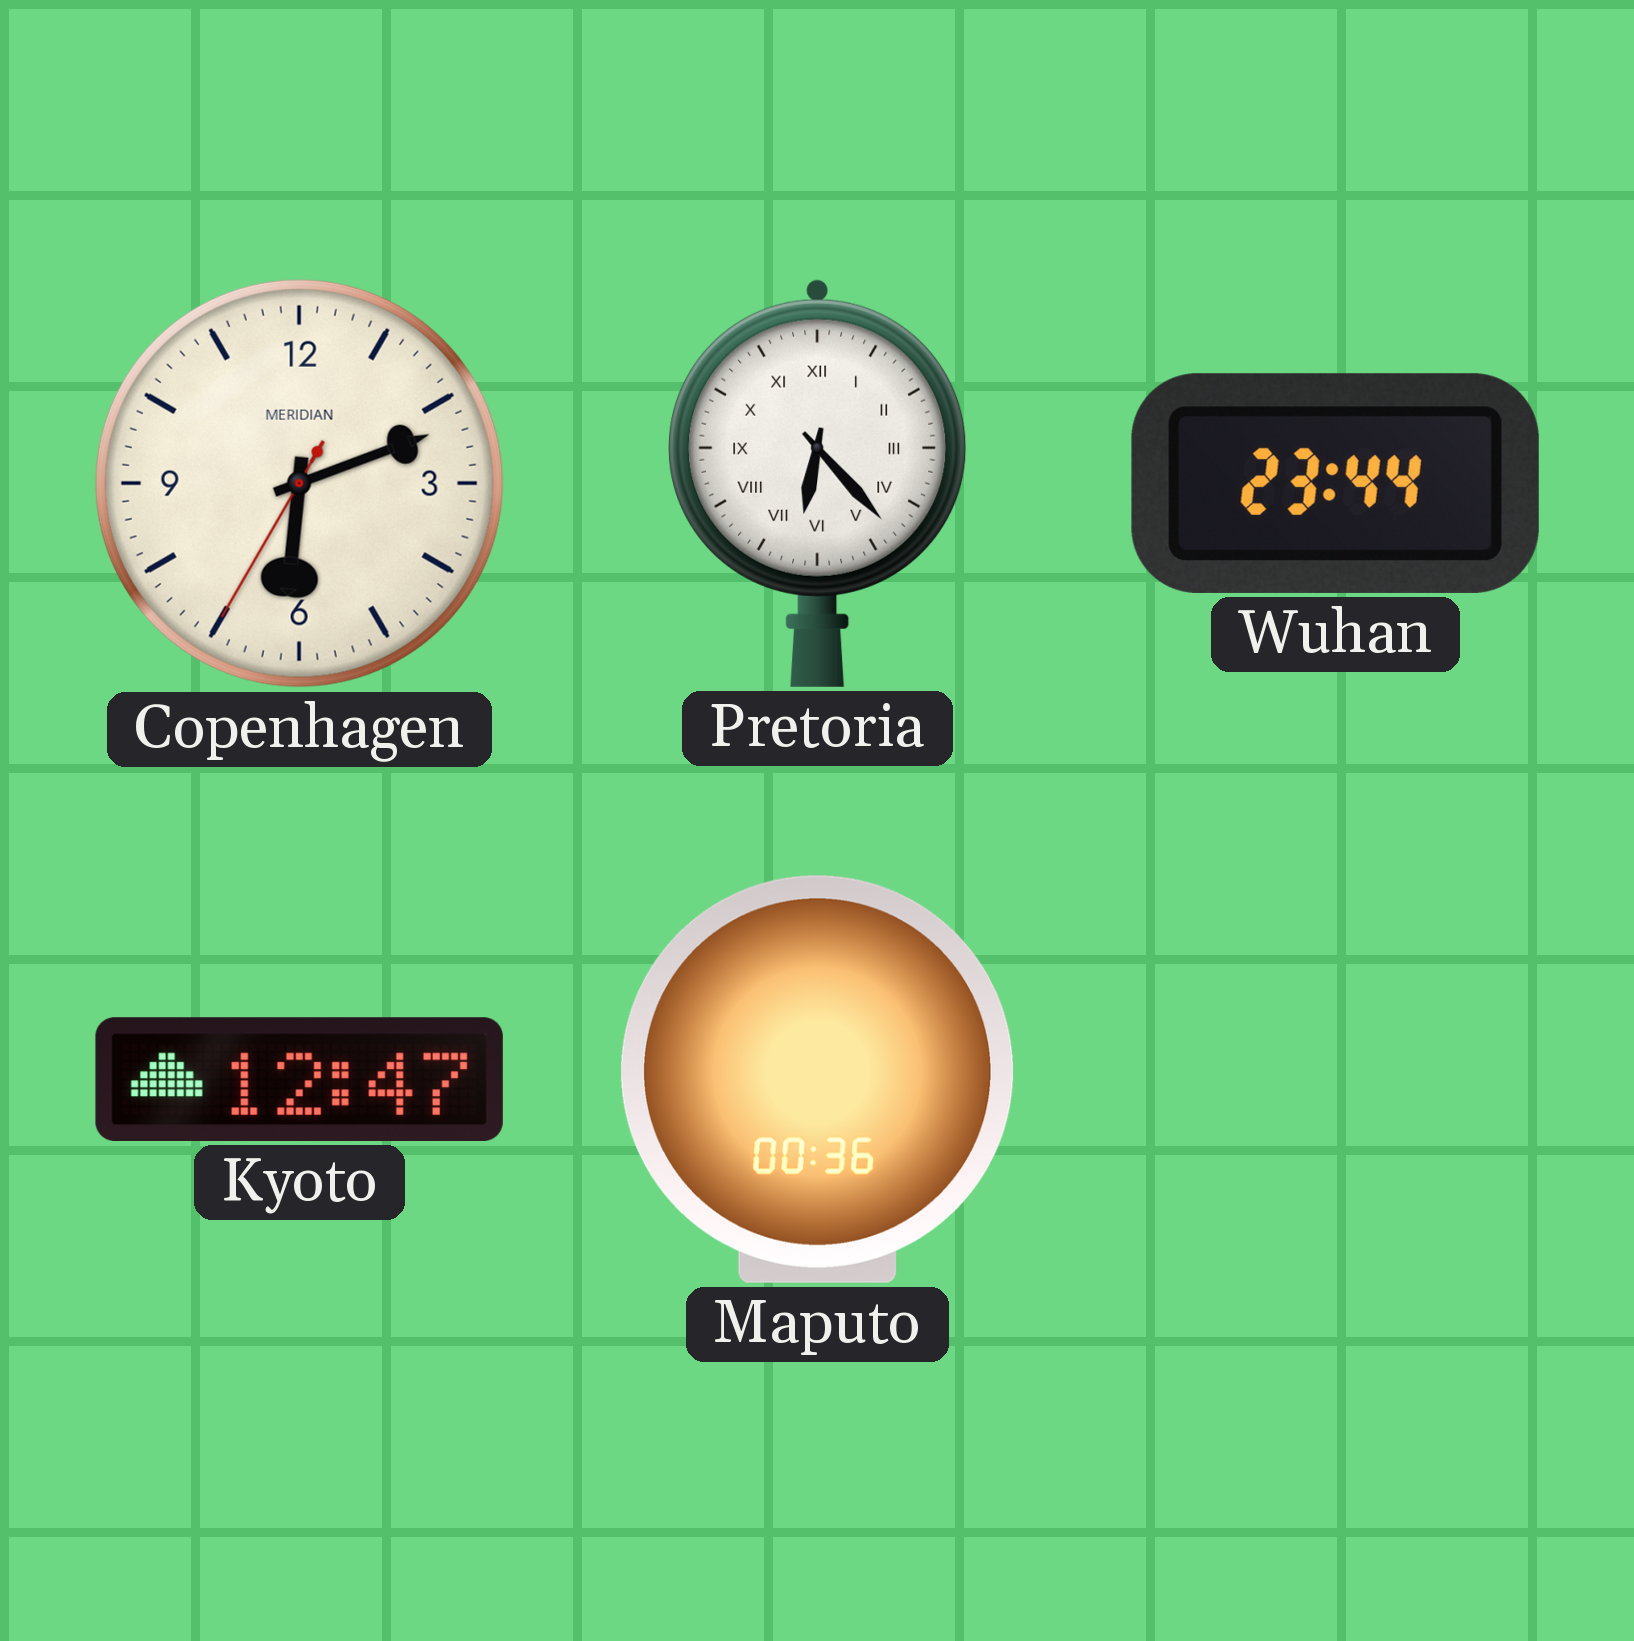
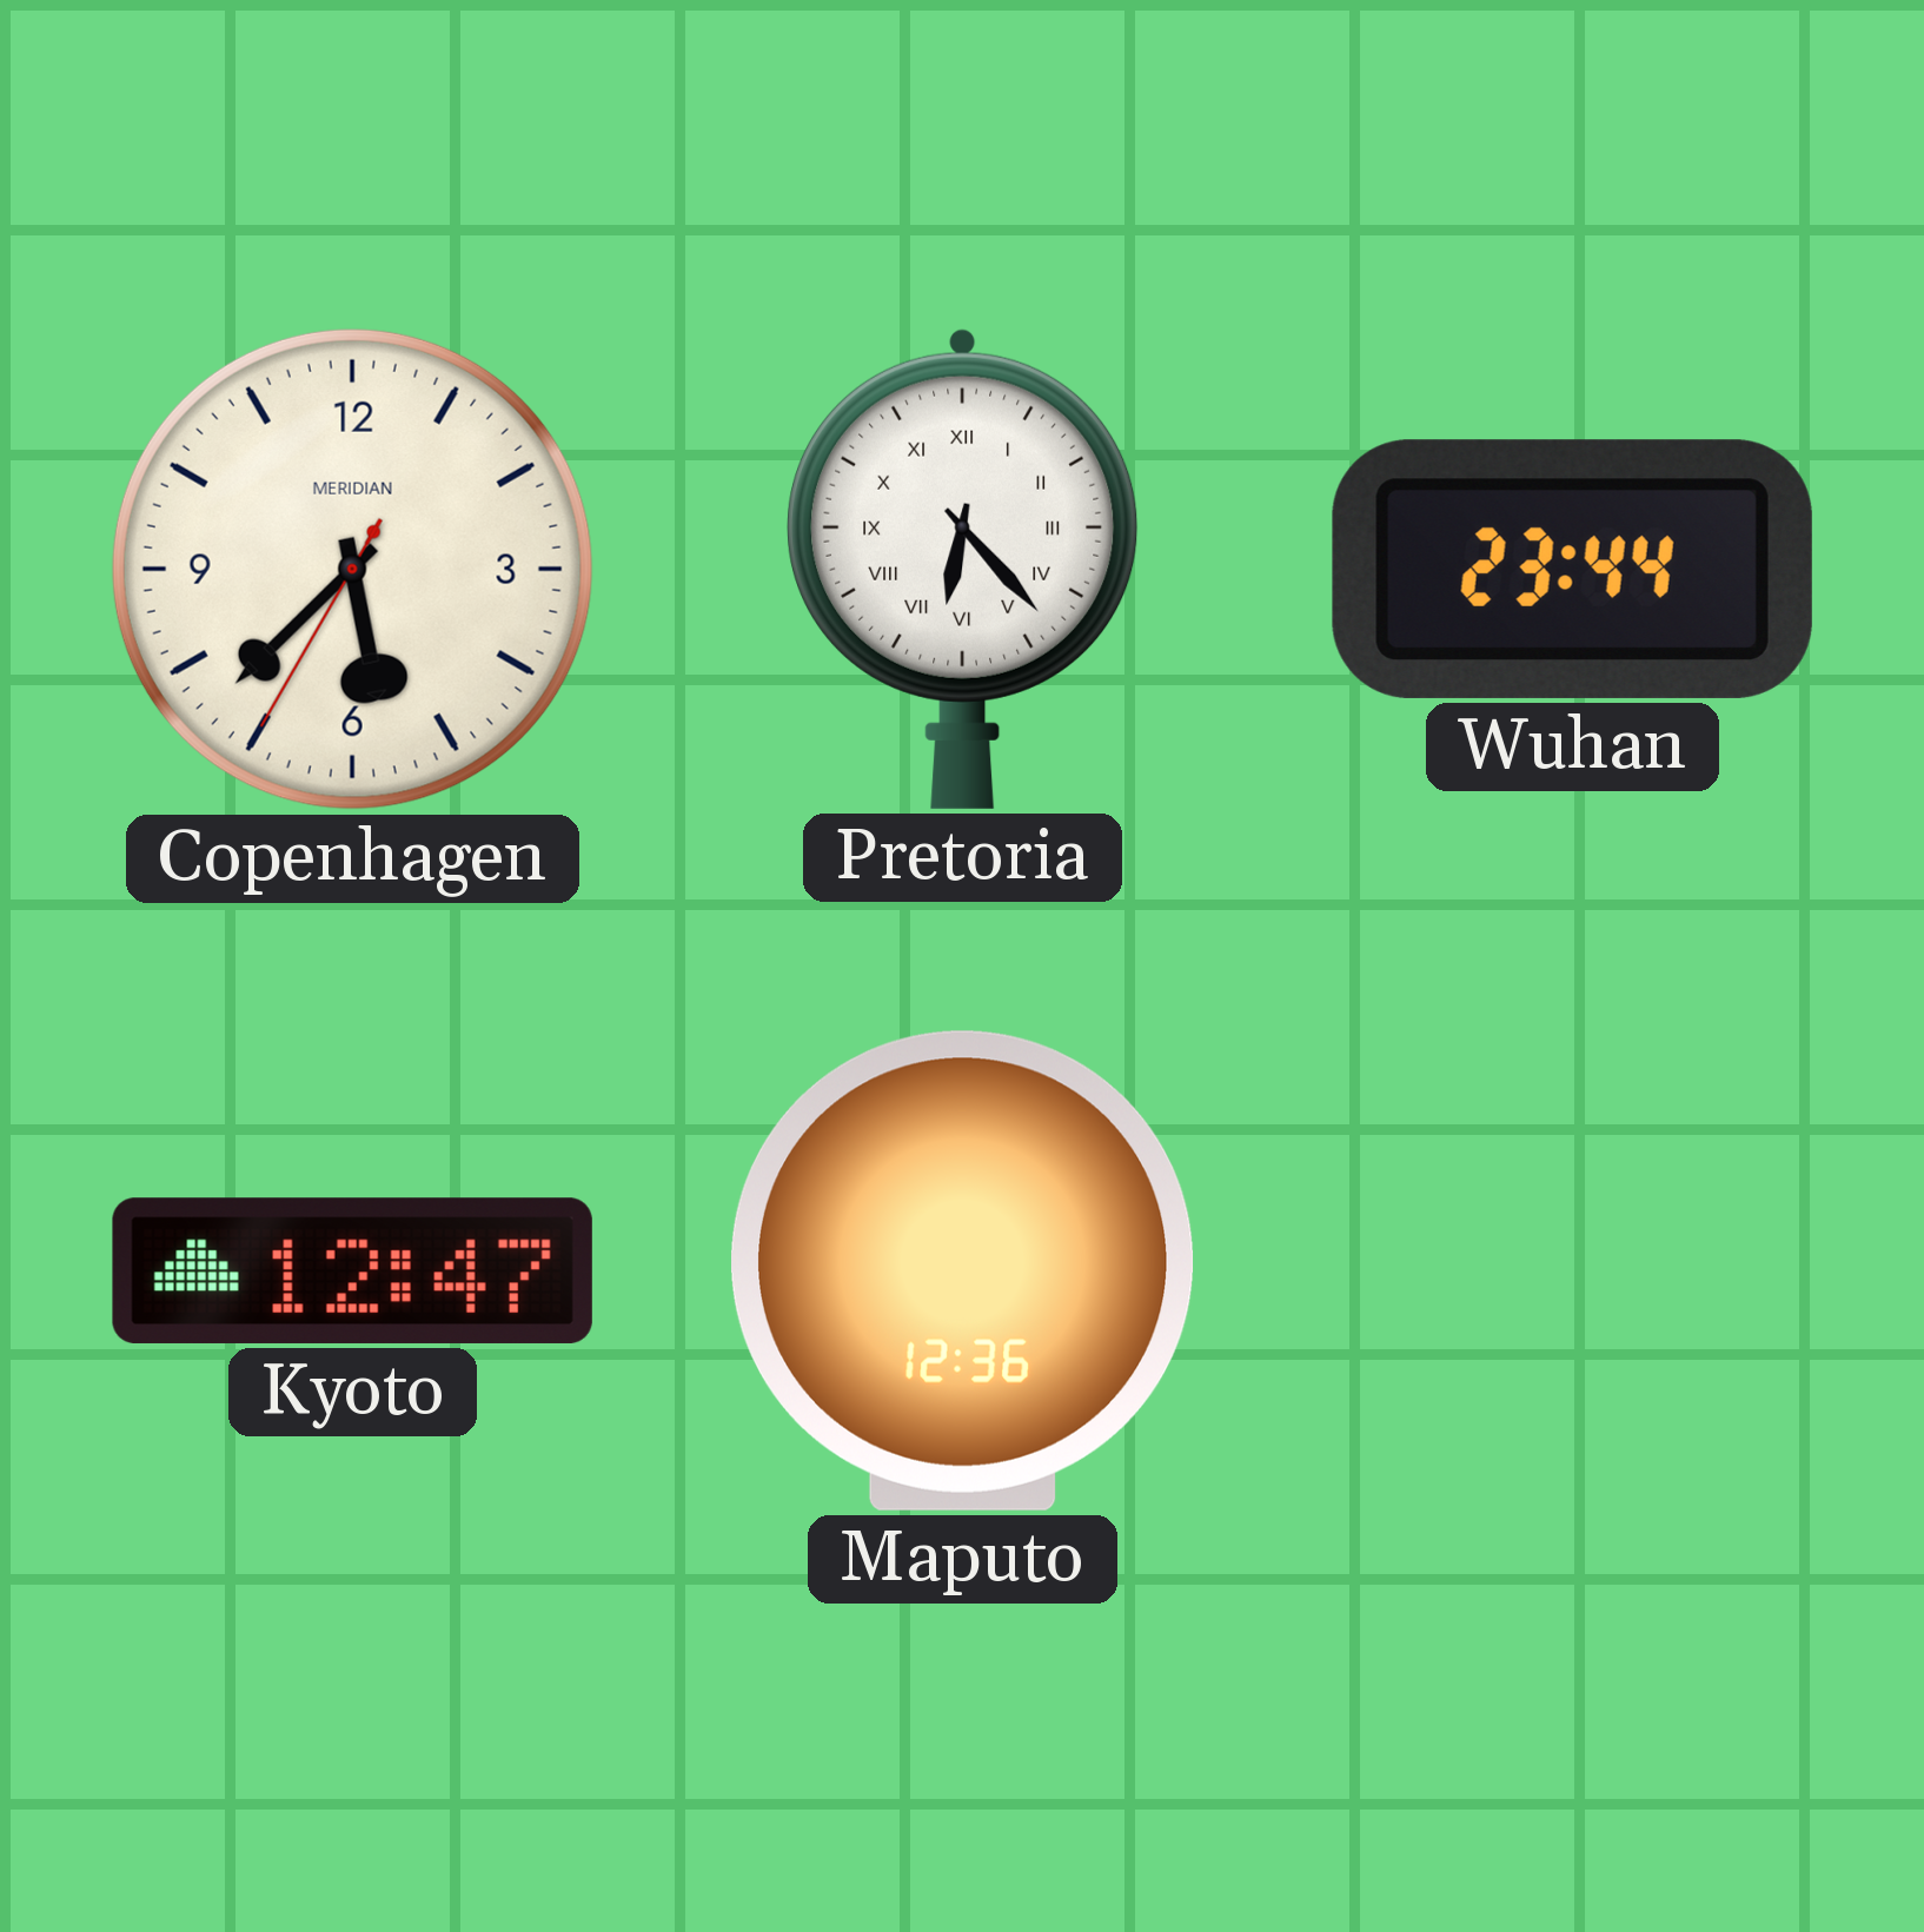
Copenhagen: 6:11 -> 5:37 (352, 569)
Maputo: 00:36 -> 12:36 (963, 1270)
